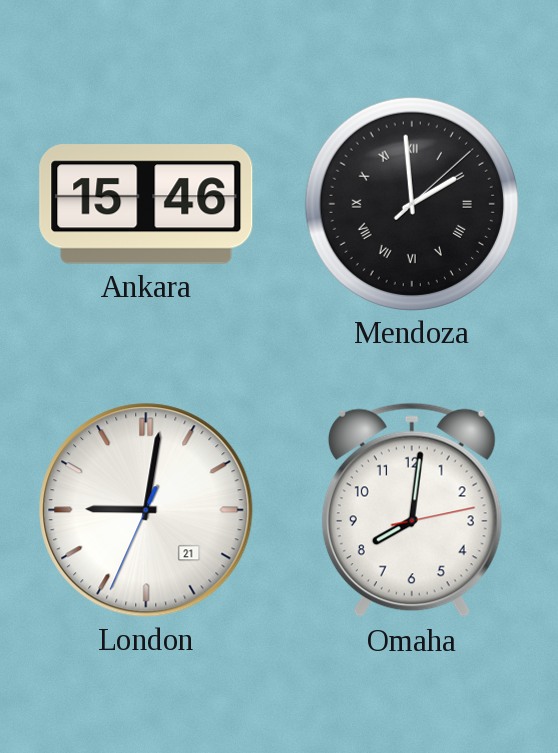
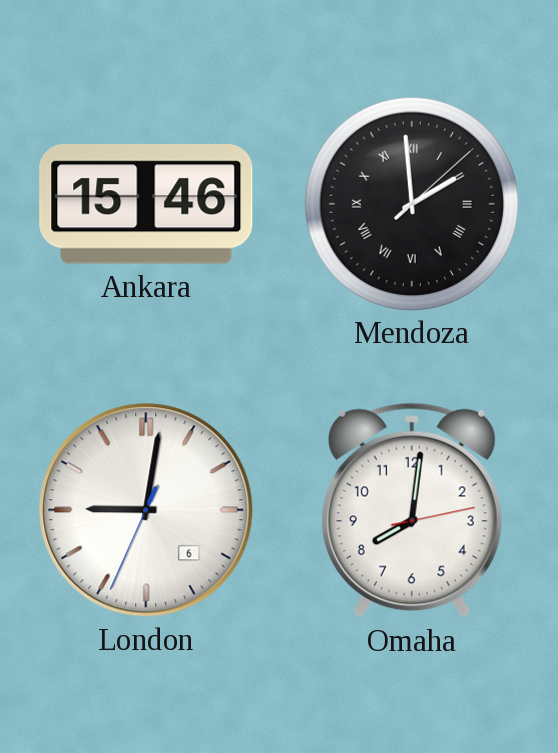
London date: 21 -> 6 (146, 510)
